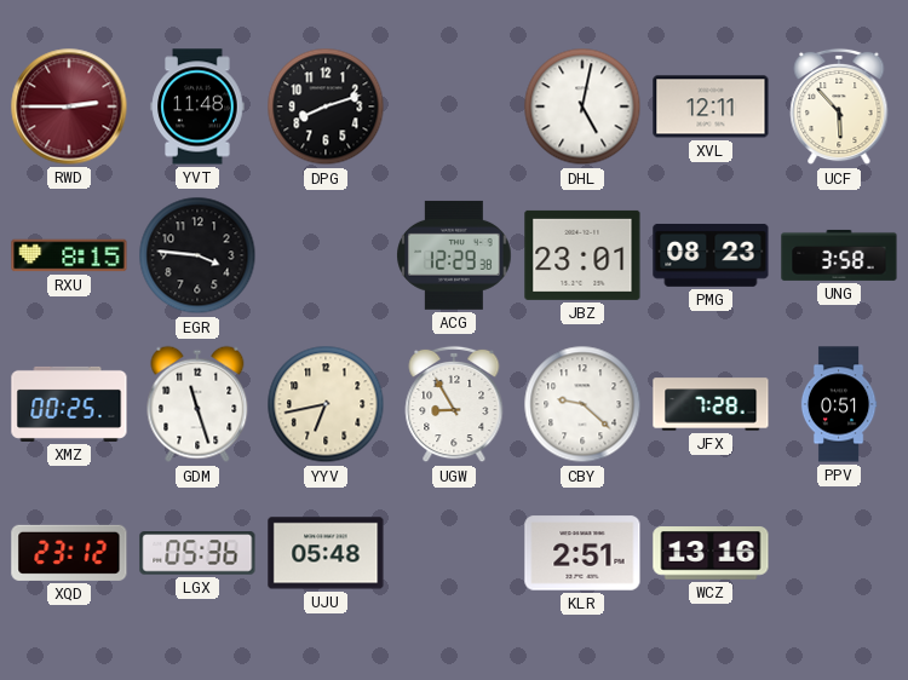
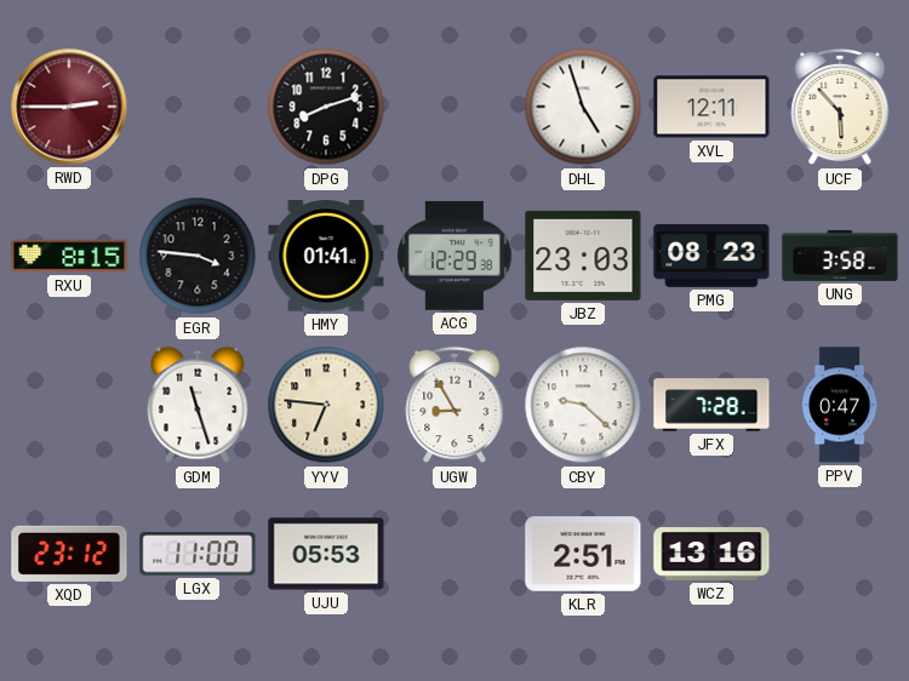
YVT: 11:48 -> none (197, 106)
DHL: 5:02 -> 4:57 (583, 107)
HMY: none -> 01:41 (326, 256)
JBZ: 23:01 -> 23:03 (583, 256)
XMZ: 00:25 -> none (69, 404)
YYV: 6:43 -> 6:46 (326, 405)
PPV: 0:51 -> 0:47 (840, 405)
LGX: 05:36 -> 11:00 (198, 554)
UJU: 05:48 -> 05:53 (326, 554)
